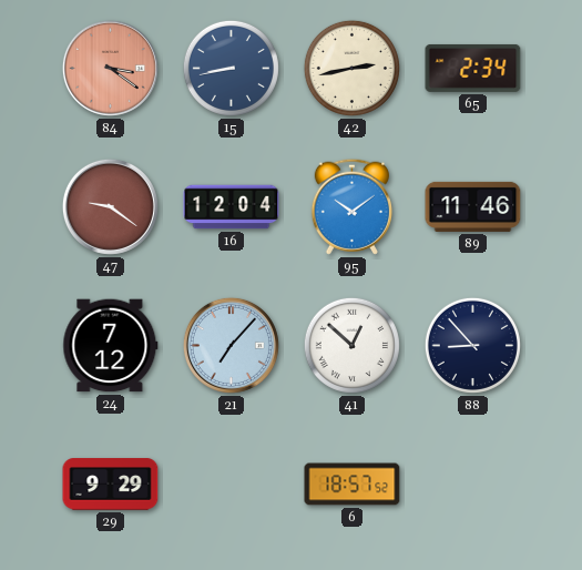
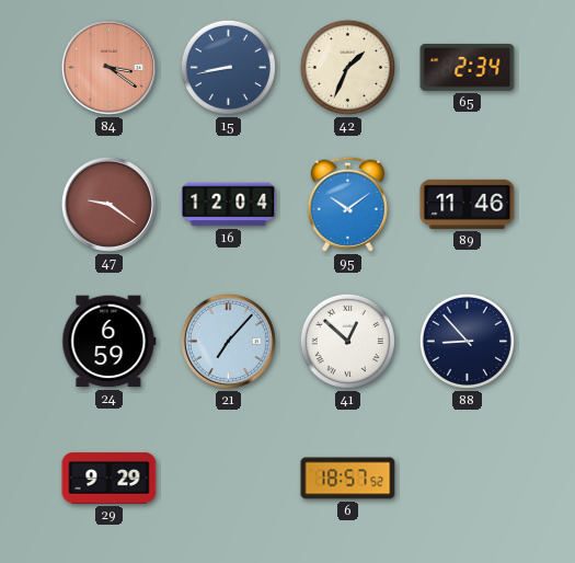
42: 2:43 -> 1:34 (347, 67)
24: 7:12 -> 6:59 (110, 342)
